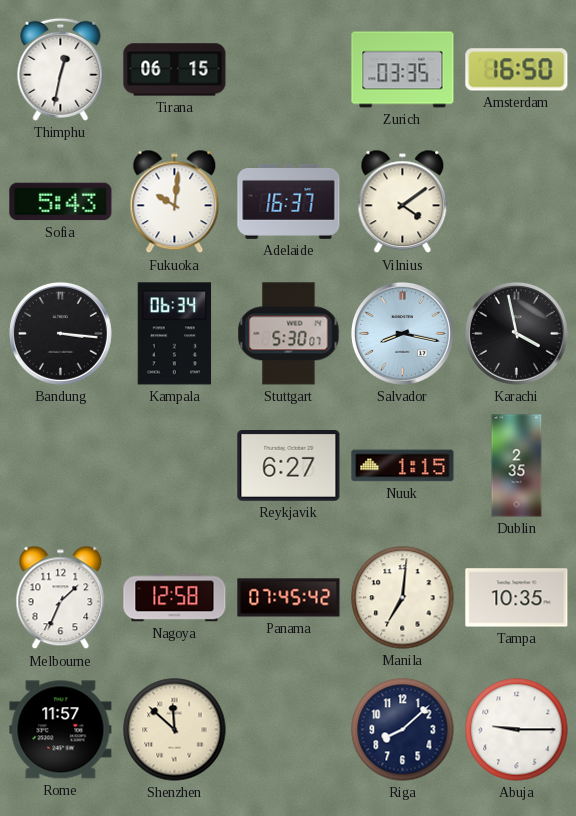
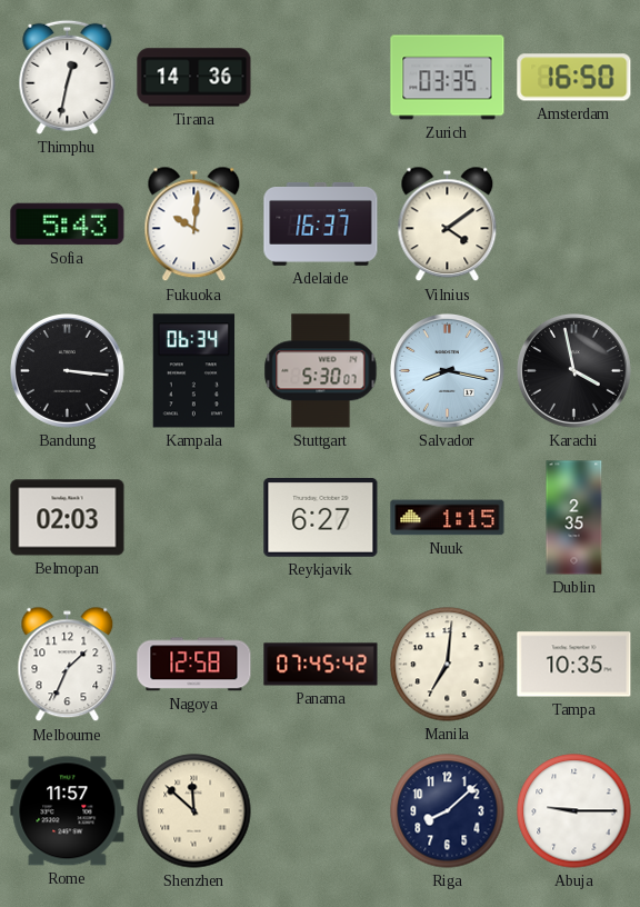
Tirana: 06:15 -> 14:36 (194, 78)
Belmopan: none -> 02:03 (68, 518)
